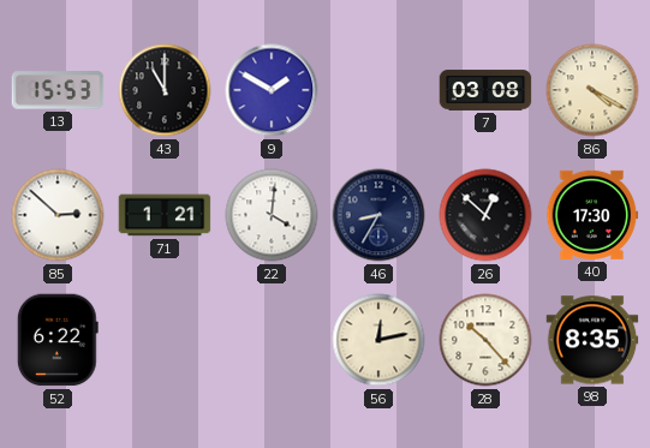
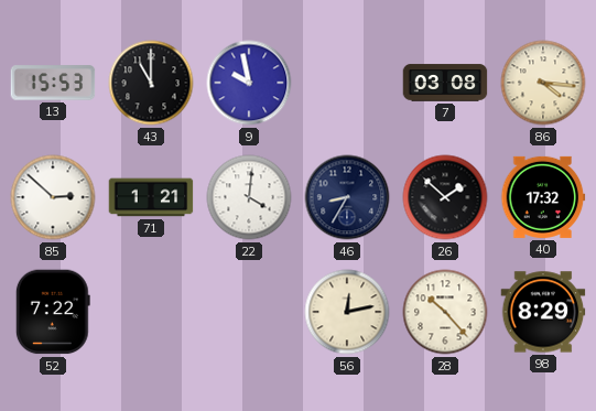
9: 1:50 -> 9:58 (249, 83)
86: 4:20 -> 4:16 (543, 83)
26: 12:52 -> 1:52 (445, 197)
40: 17:30 -> 17:32 (543, 197)
52: 6:22 -> 7:22 (53, 312)
98: 8:35 -> 8:29 (543, 312)
